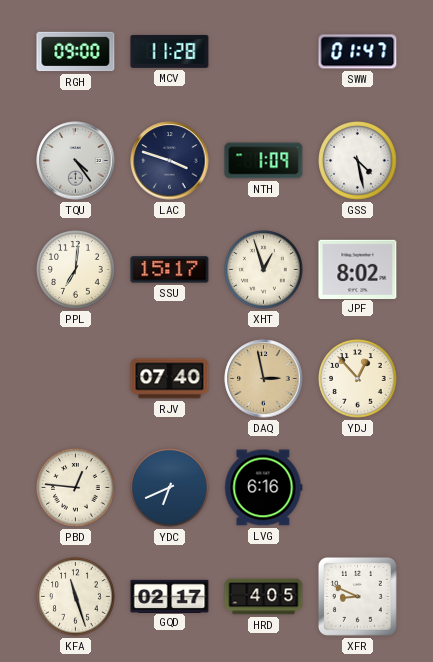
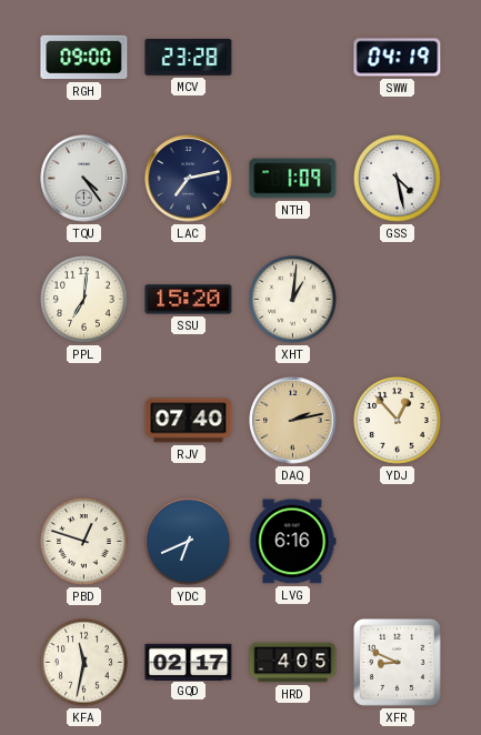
MCV: 11:28 -> 23:28 (189, 57)
SWW: 01:47 -> 04:19 (398, 58)
LAC: 3:48 -> 7:13 (189, 179)
SSU: 15:17 -> 15:20 (189, 300)
XHT: 12:57 -> 1:01 (293, 300)
JPF: 8:02 -> none (358, 269)
DAQ: 2:58 -> 2:13 (293, 421)
PBD: 12:46 -> 12:48 (84, 542)
KFA: 11:27 -> 11:32 (84, 663)
